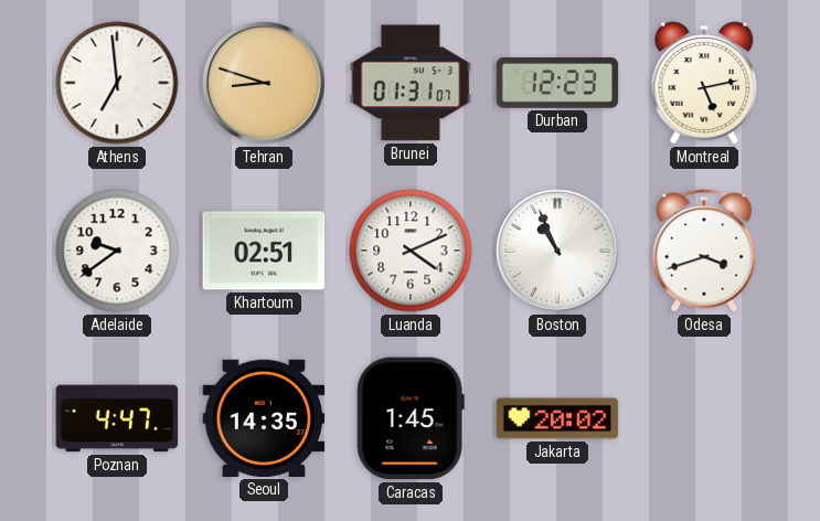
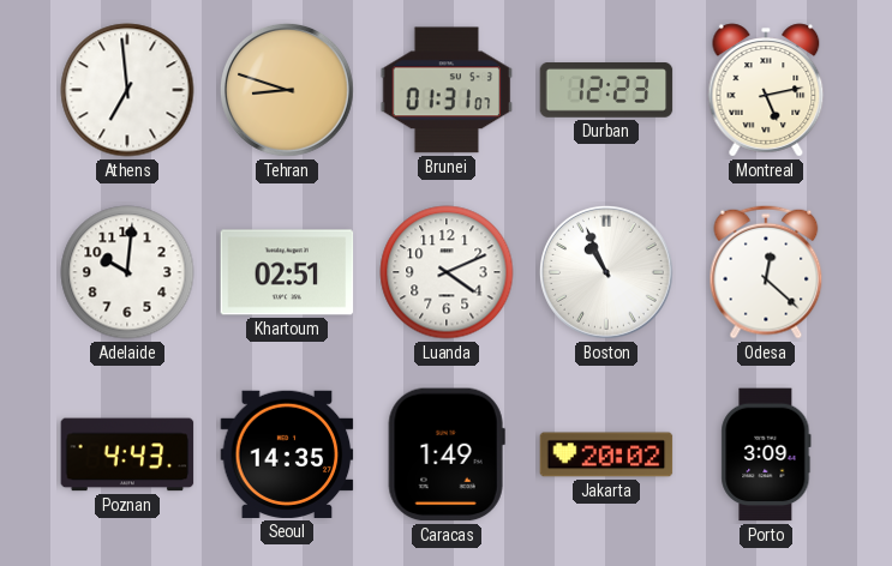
Adelaide: 9:39 -> 10:01 (127, 272)
Odesa: 3:42 -> 12:22 (766, 272)
Poznan: 4:47 -> 4:43 (127, 454)
Caracas: 1:45 -> 1:49 (447, 454)
Porto: none -> 3:09 (766, 454)
